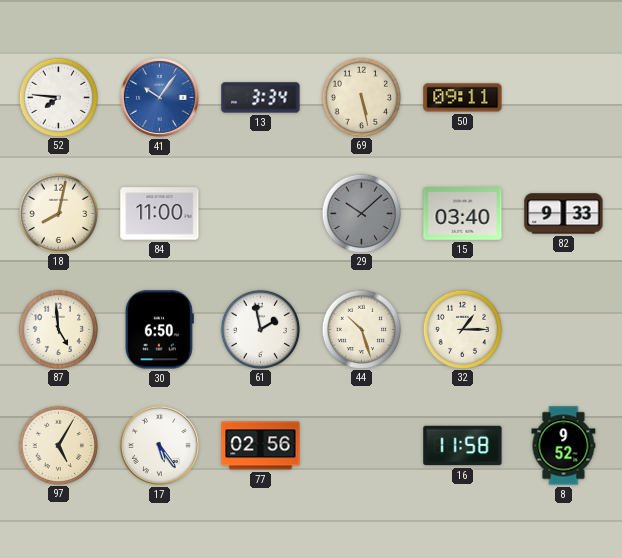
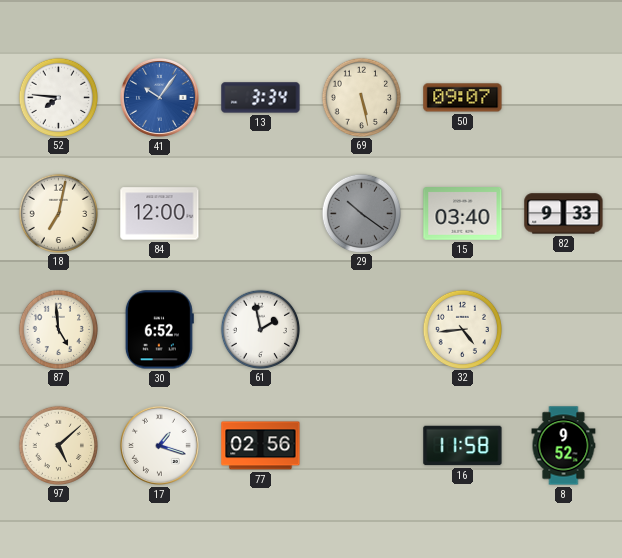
50: 09:11 -> 09:07 (463, 98)
18: 8:02 -> 7:02 (59, 213)
84: 11:00 -> 12:00 (160, 214)
29: 10:08 -> 10:21 (362, 213)
30: 6:50 -> 6:52 (159, 330)
44: 10:27 -> none (362, 329)
32: 1:15 -> 4:44 (463, 329)
97: 5:05 -> 5:08 (59, 445)
17: 5:24 -> 1:18 (159, 445)
